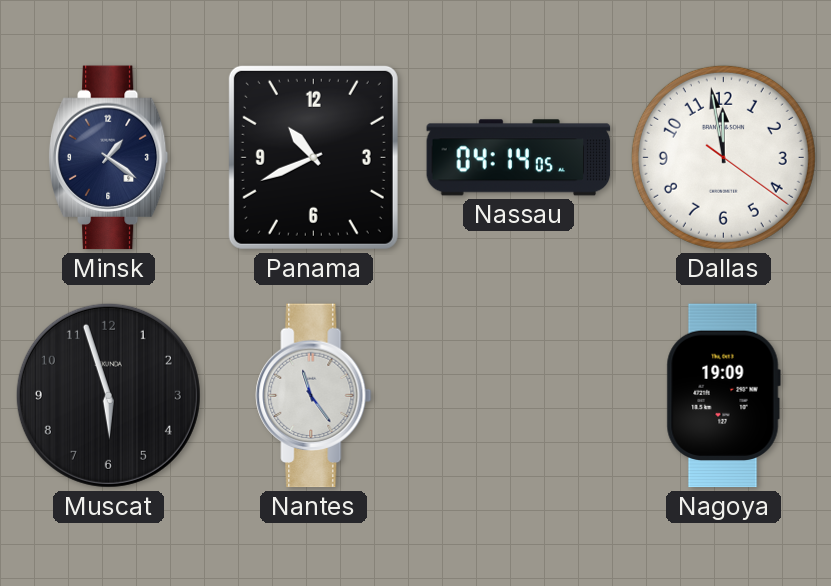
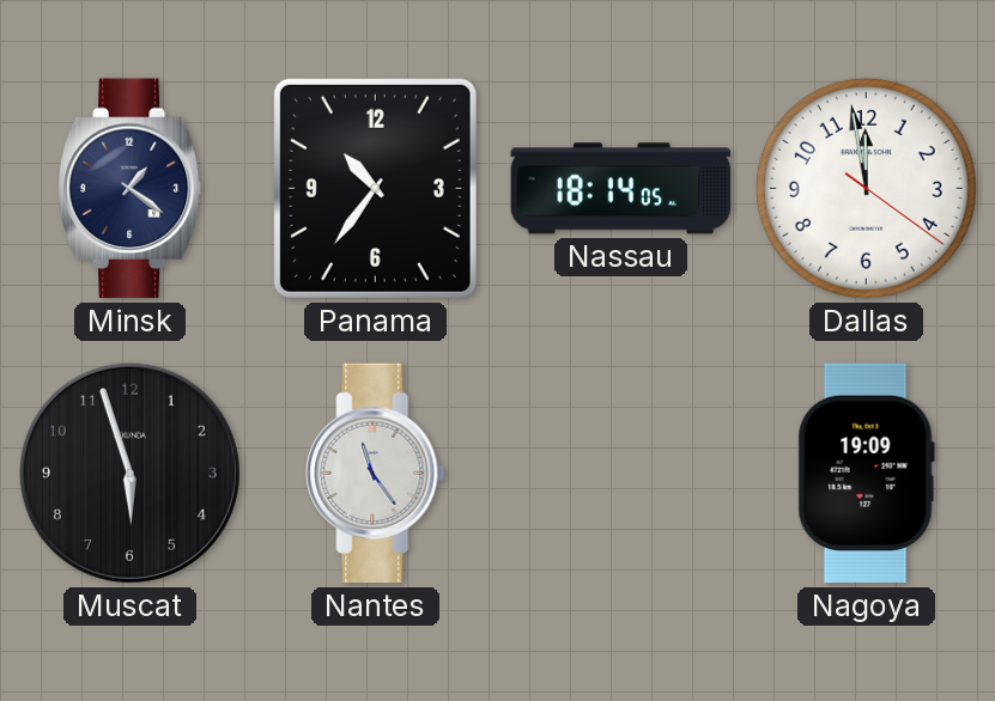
Panama: 10:41 -> 10:36 (375, 188)
Nassau: 04:14 -> 18:14 (621, 189)
